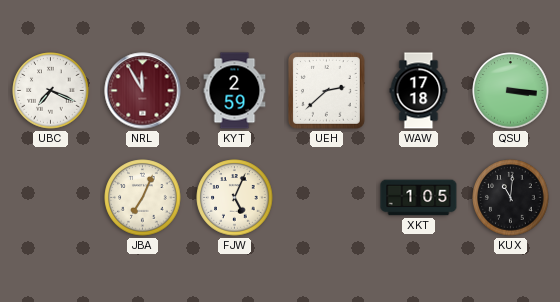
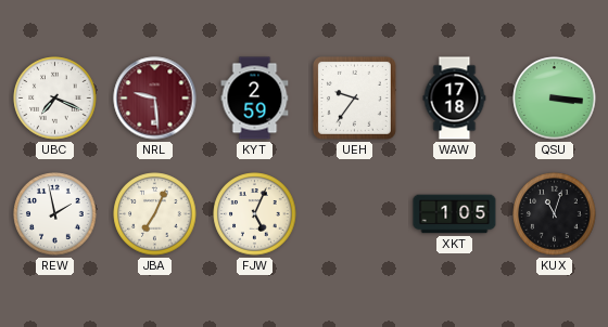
NRL: 11:55 -> 9:29 (155, 99)
UEH: 2:38 -> 9:36 (354, 97)
REW: none -> 1:58 (55, 214)
KUX: 11:01 -> 11:03 (555, 214)
